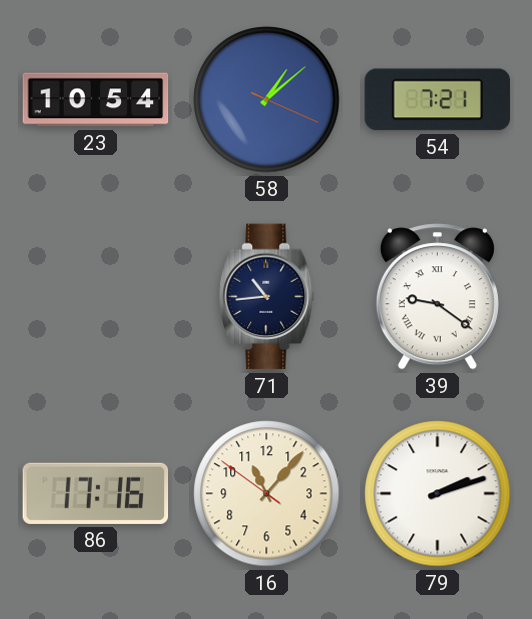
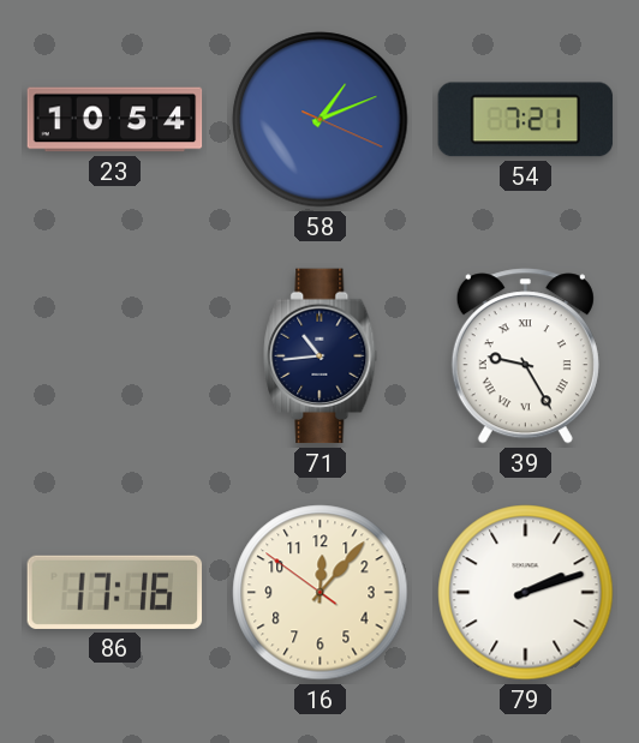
58: 1:08 -> 1:11 (321, 120)
39: 9:21 -> 9:25 (525, 356)
16: 11:06 -> 12:06 (321, 593)
